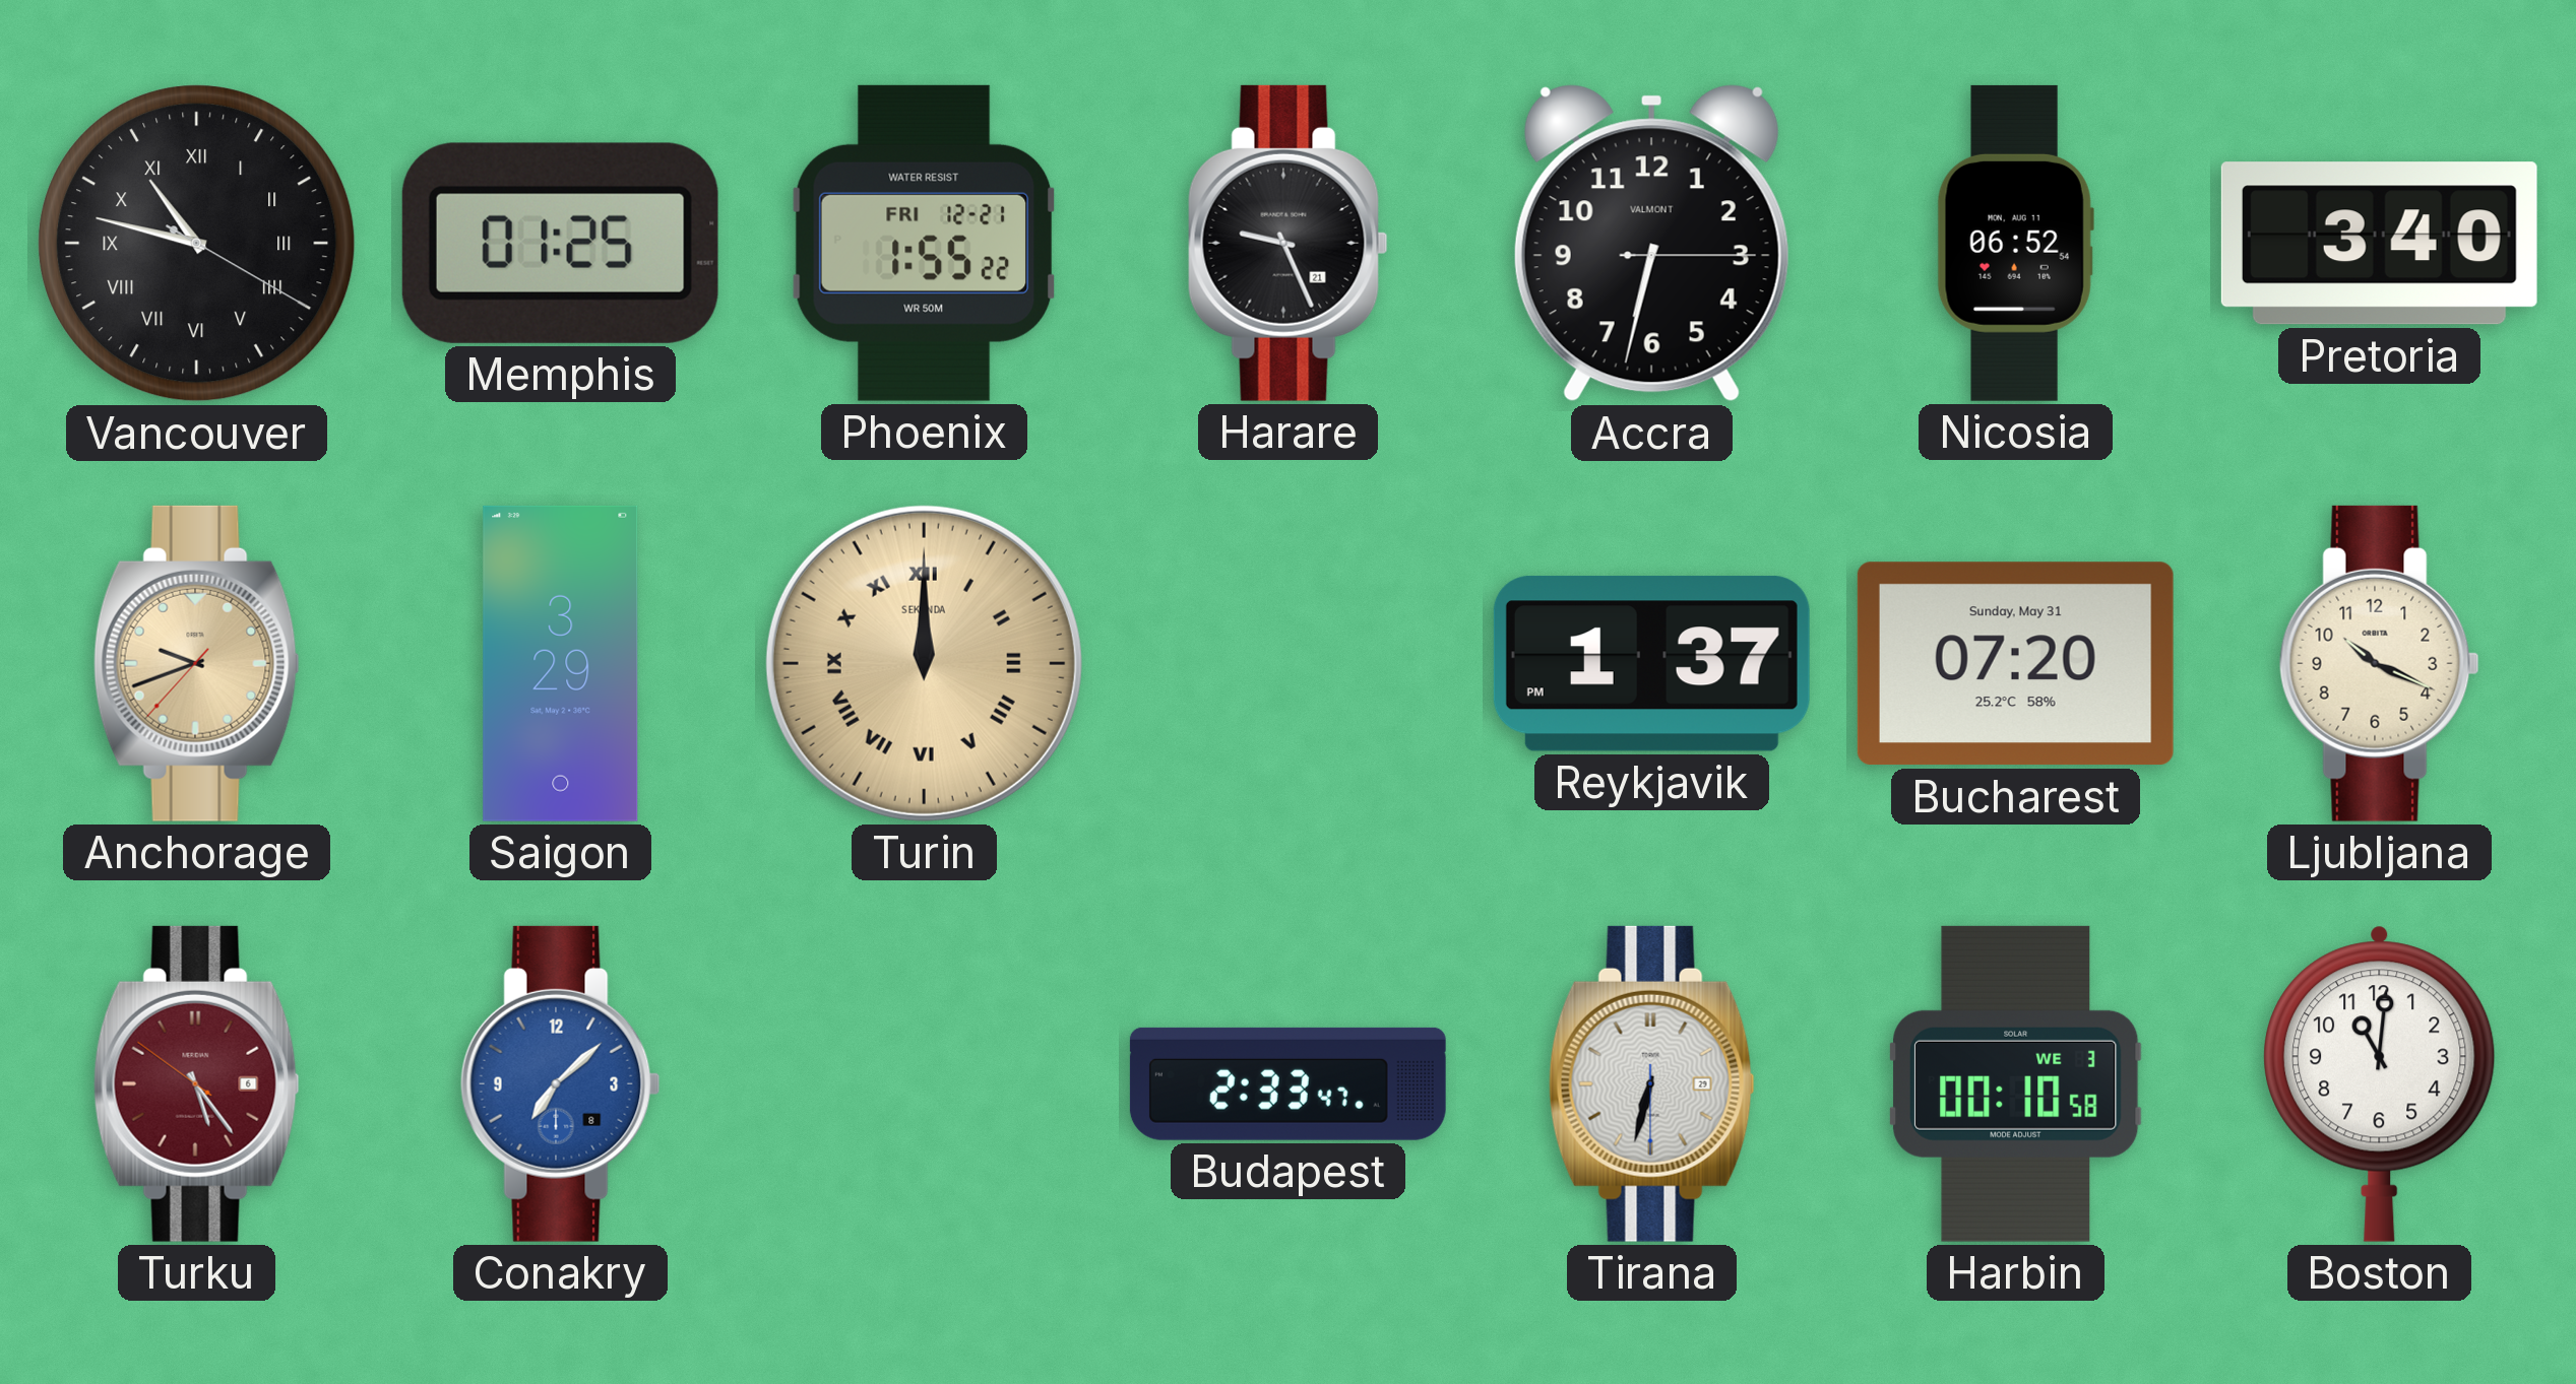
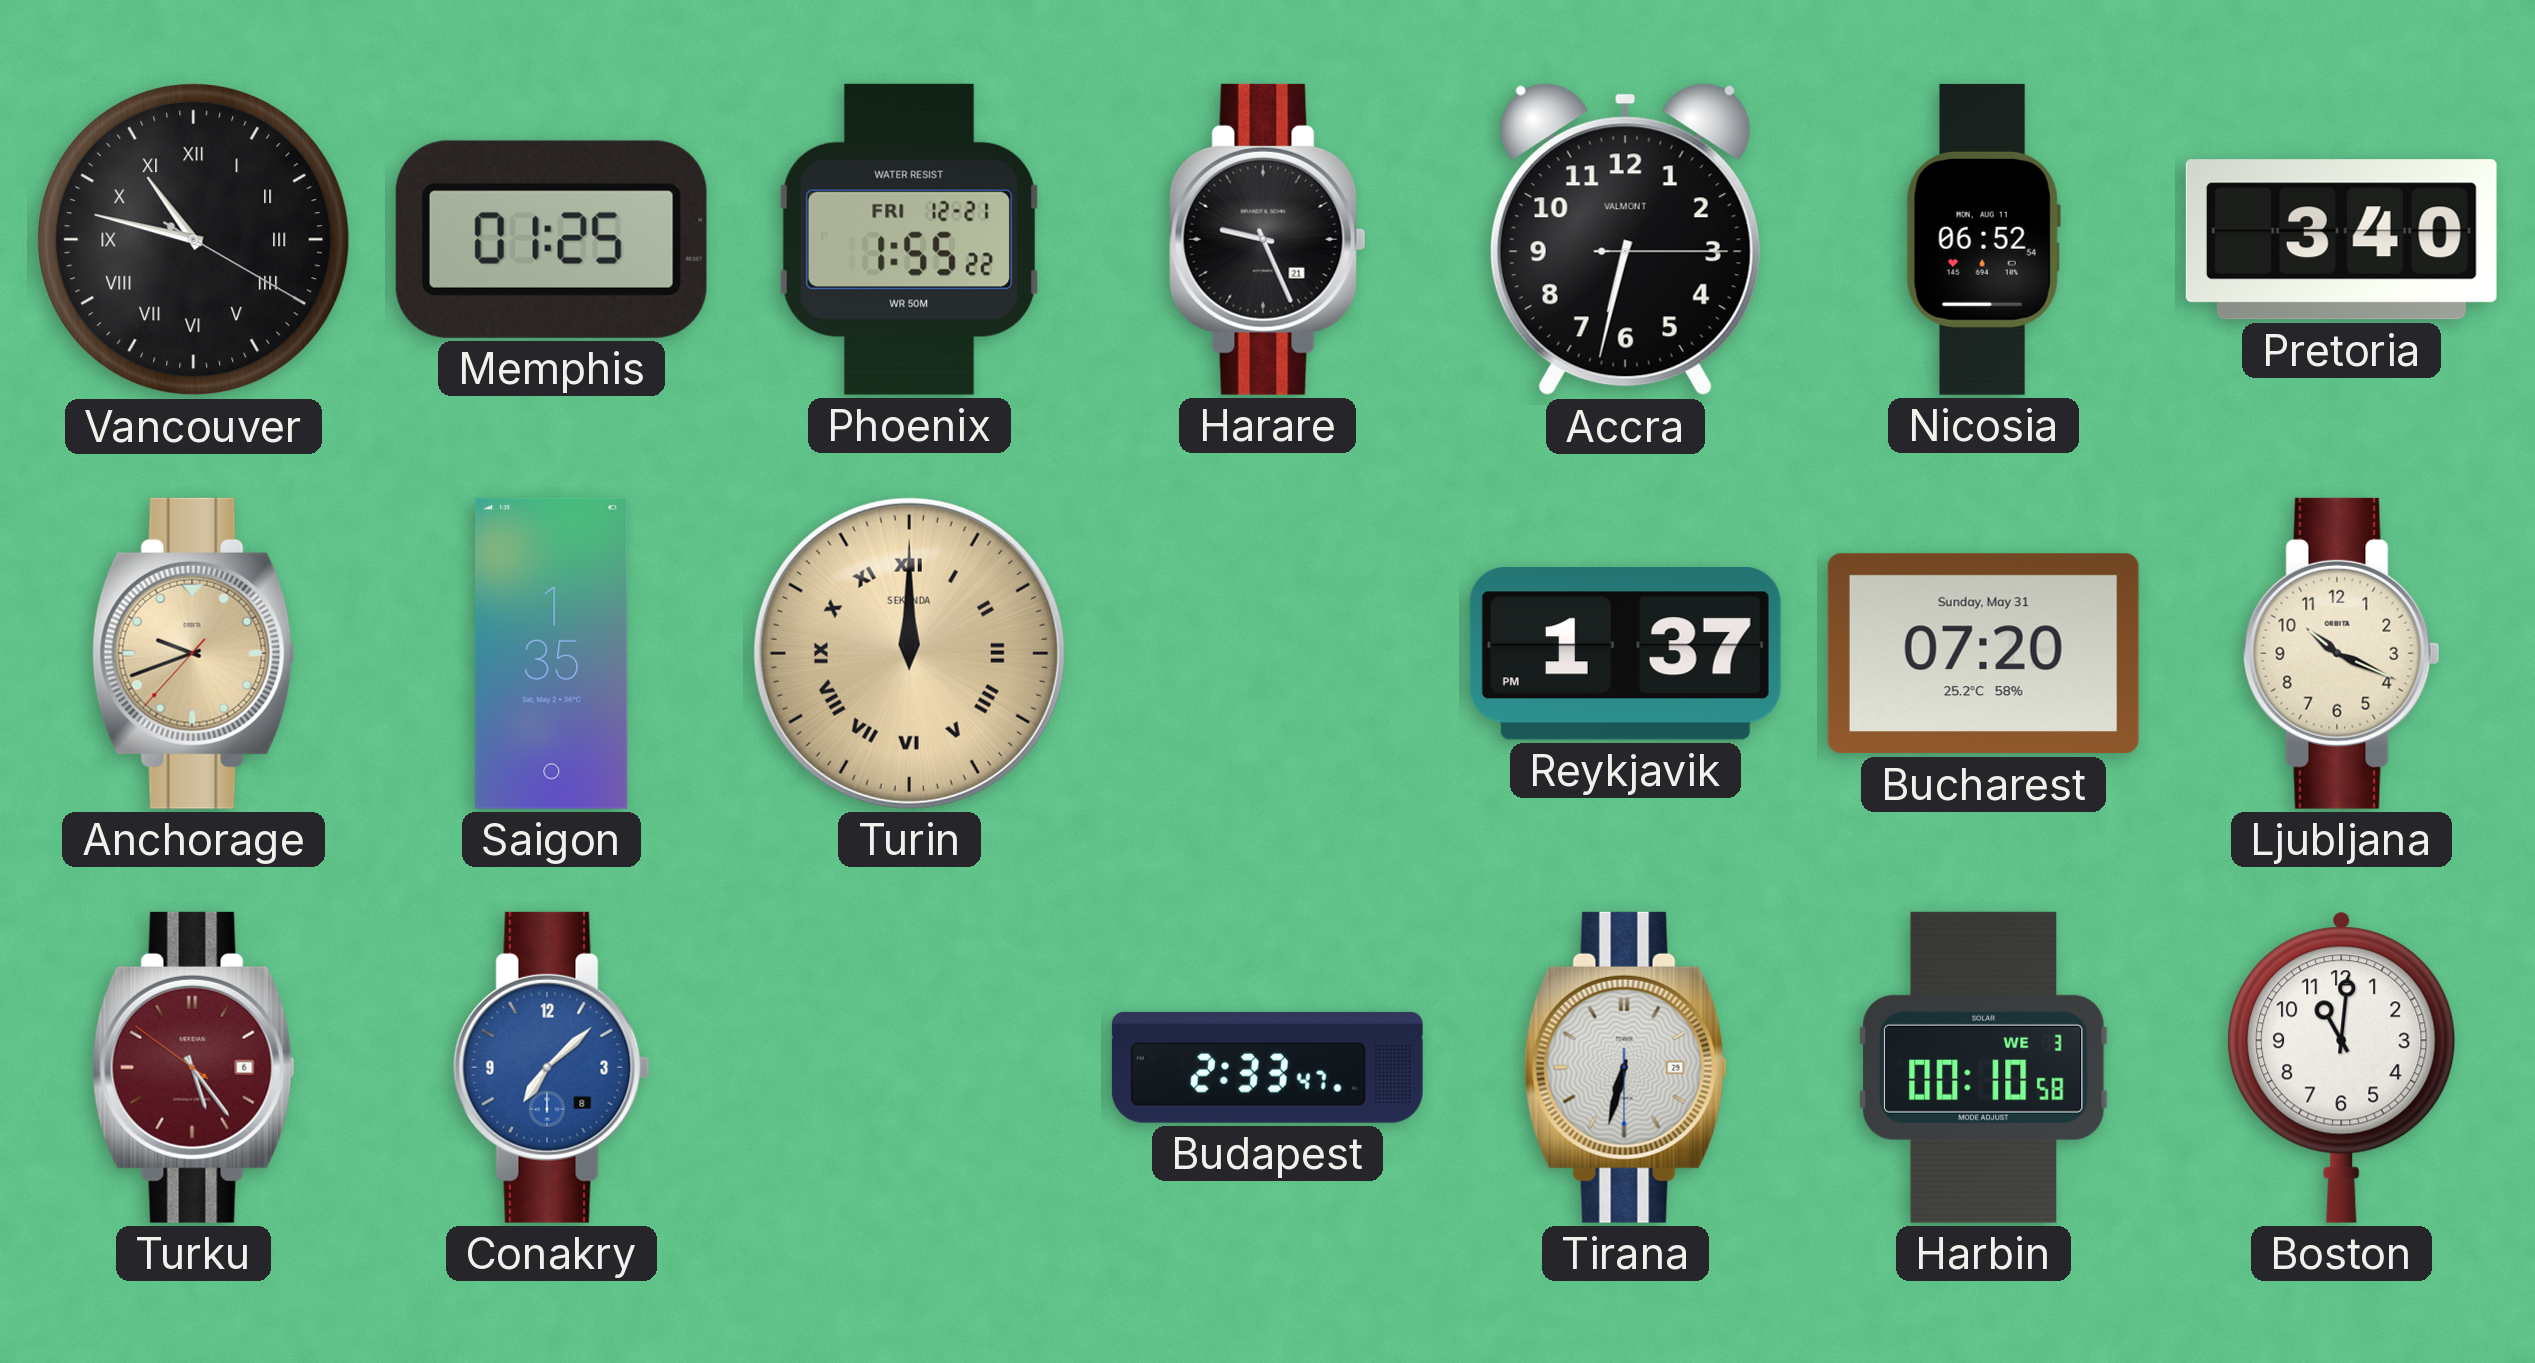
Saigon: 3:29 -> 1:35 (552, 653)
